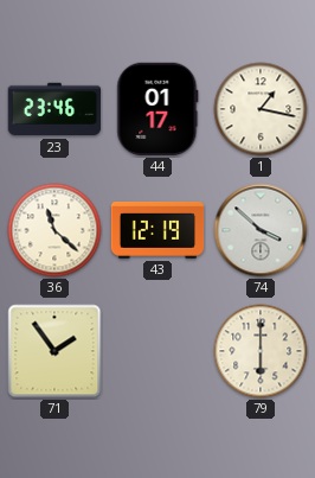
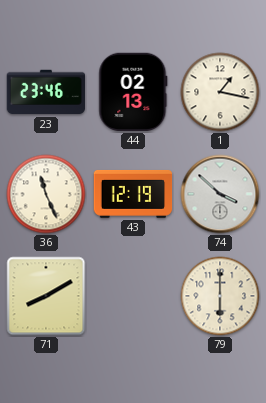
44: 01:17 -> 02:13 (133, 92)
36: 11:22 -> 11:26 (46, 194)
71: 1:54 -> 8:10 (46, 296)
